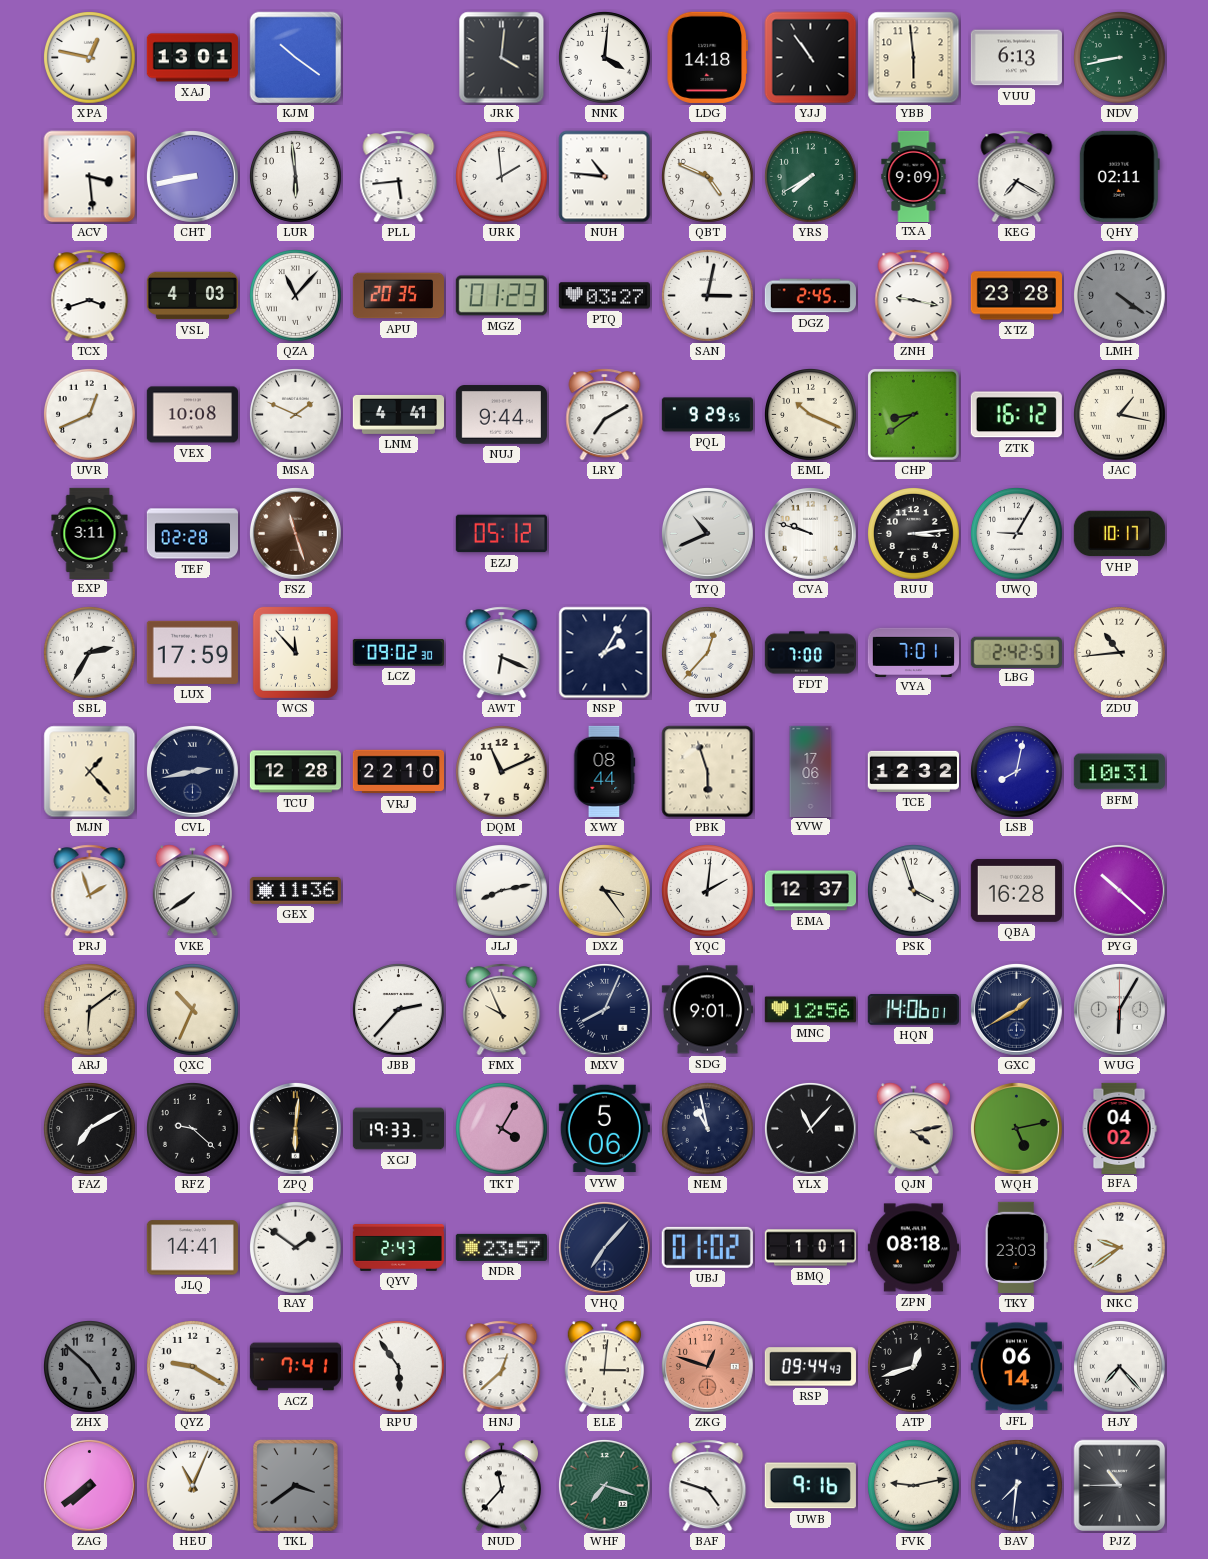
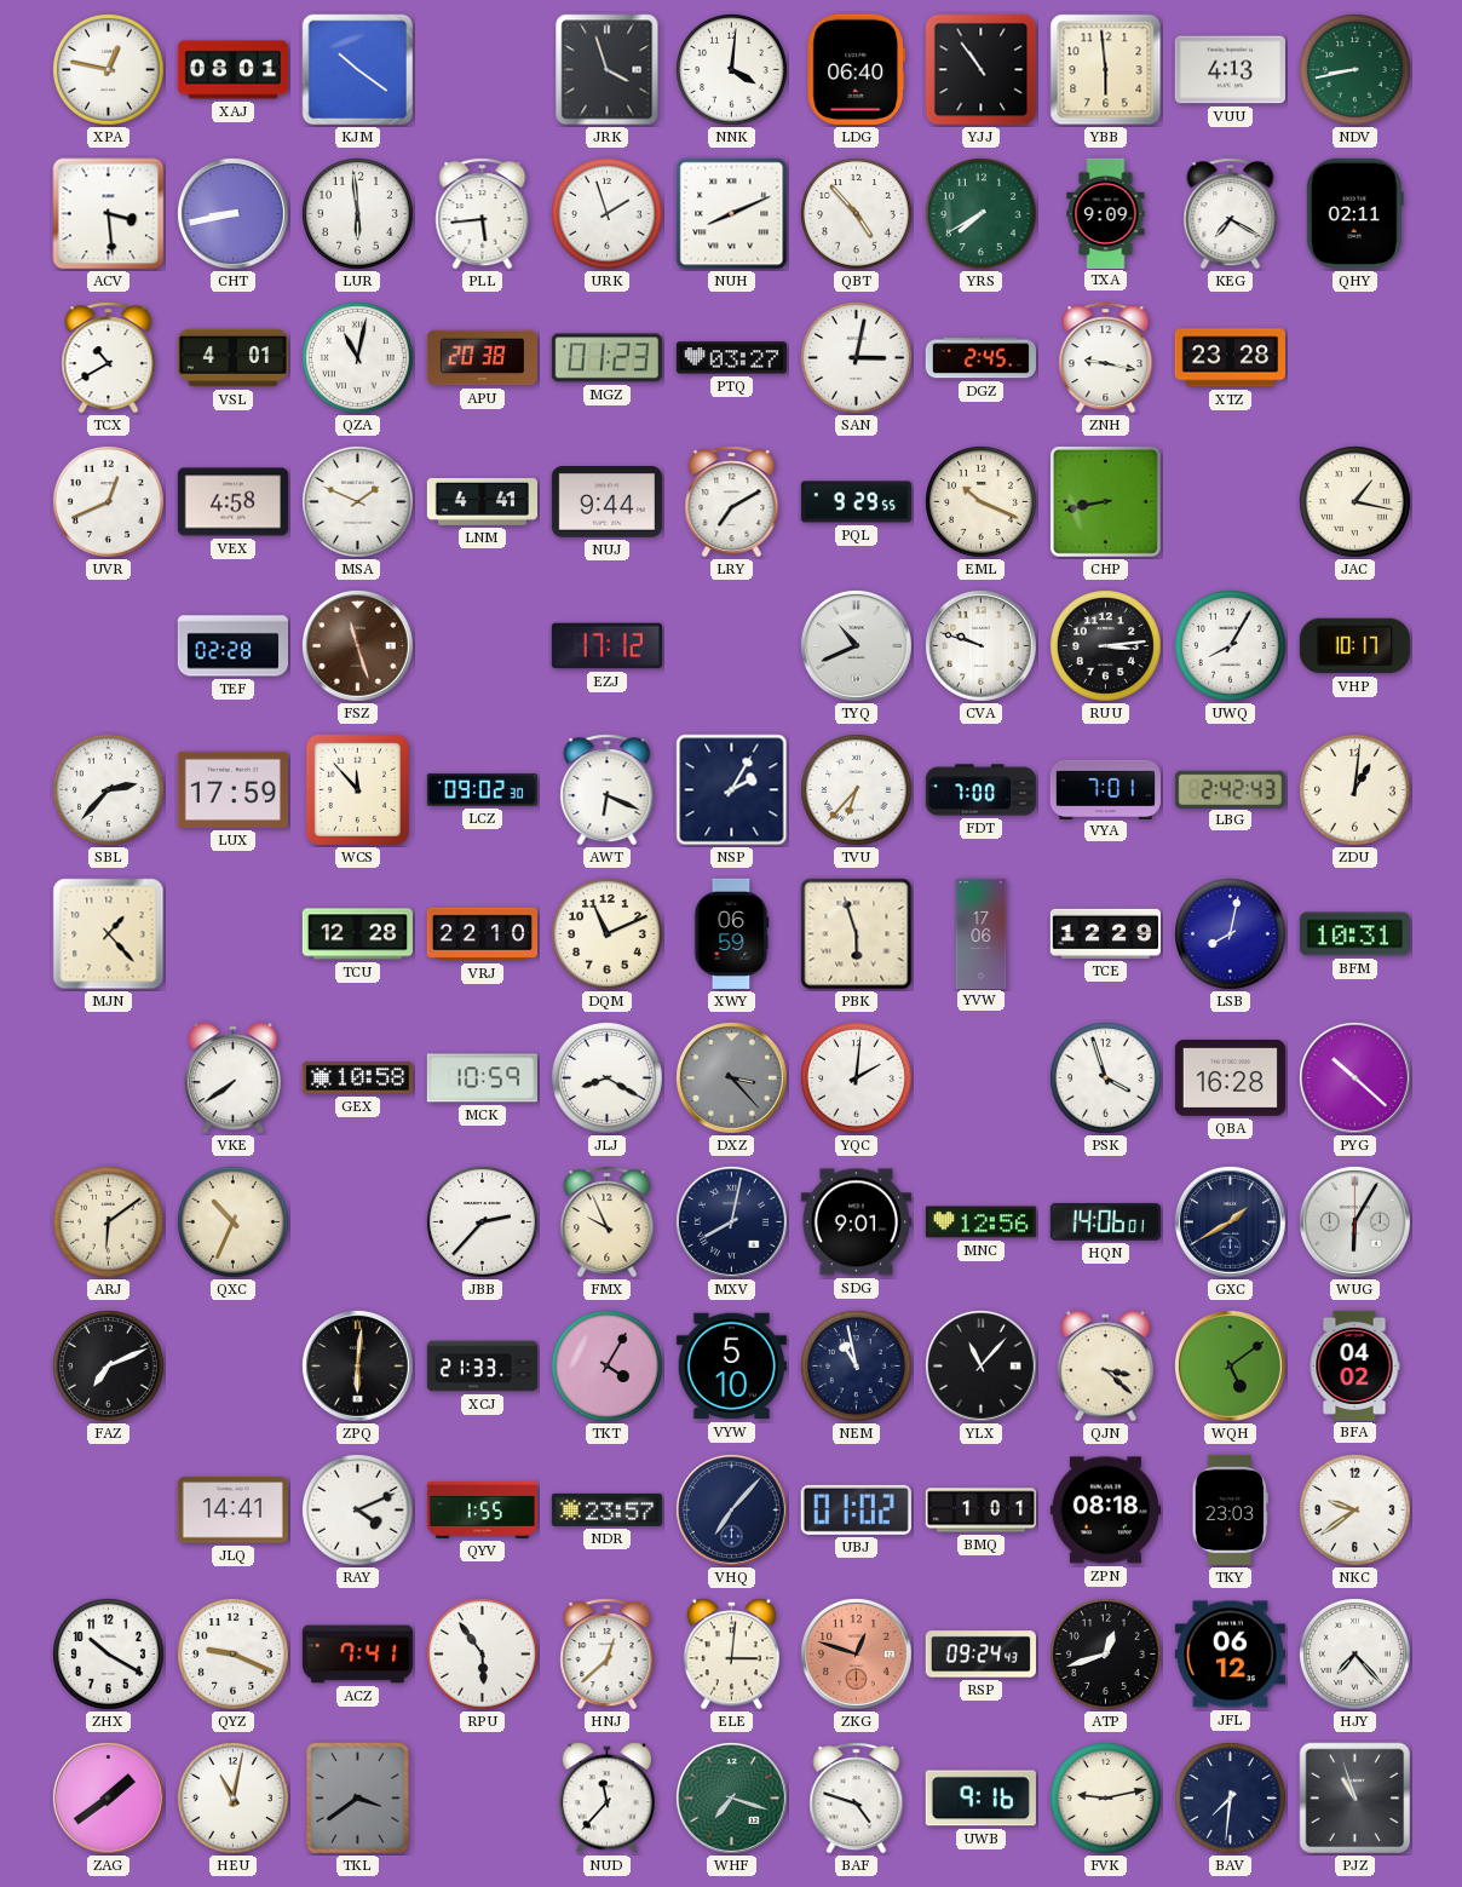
XAJ: 13:01 -> 08:01 (232, 70)
JRK: 4:01 -> 3:57 (608, 70)
LDG: 14:18 -> 06:40 (856, 69)
VUU: 6:13 -> 4:13 (1230, 70)
URK: 1:59 -> 1:57 (608, 214)
NUH: 10:46 -> 8:11 (732, 214)
QBT: 4:49 -> 4:53 (857, 214)
TCX: 3:42 -> 10:40 (109, 358)
VSL: 4:03 -> 4:01 (232, 358)
QZA: 11:07 -> 11:02 (358, 358)
APU: 20:35 -> 20:38 (482, 358)
LMH: 4:21 -> none (1120, 296)
VEX: 10:08 -> 4:58 (232, 502)
CHP: 8:39 -> 8:43 (1105, 501)
ZTK: 16:12 -> none (1016, 415)
EXP: 3:11 -> none (90, 533)
EZJ: 05:12 -> 17:12 (606, 646)
UWQ: 9:05 -> 8:05 (1231, 646)
SBL: 2:35 -> 2:37 (109, 790)
TVU: 12:37 -> 6:37 (857, 790)
LBG: 2:42:51 -> 2:42:43 (1230, 789)
ZDU: 10:44 -> 1:01 (1355, 790)
CVL: 2:43 -> none (192, 771)
XWY: 08:44 -> 06:59 (731, 933)
TCE: 12:32 -> 12:29 (1105, 933)
PRJ: 1:57 -> none (90, 891)
GEX: 11:36 -> 10:58 (357, 1077)
MCK: none -> 10:59 (482, 1078)
JLJ: 8:13 -> 8:20 (608, 1078)
DXZ: 3:24 -> 3:23 (731, 1077)
DXZ dial: cream -> grey (731, 1077)
EMA: 12:37 -> none (810, 891)
MXV: 8:04 -> 8:02 (731, 1221)
FAZ: 7:10 -> 7:11 (109, 1367)
RFZ: 9:22 -> none (193, 1129)
XCJ: 19:33 -> 21:33 (482, 1367)
VYW: 5:06 -> 5:10 (731, 1367)
QJN: 4:13 -> 3:22 (1105, 1367)
WQH: 5:13 -> 5:09 (1230, 1365)
RAY: 1:51 -> 4:11 (358, 1511)
QYV: 2:43 -> 1:55 (482, 1511)
ZHX: 4:52 -> 10:20 (109, 1655)
ZHX dial: grey -> white (109, 1655)
QYZ: 9:20 -> 9:19 (234, 1655)
RSP: 09:44 -> 09:24 (980, 1655)
JFL: 06:14 -> 06:12 (1230, 1655)
ZAG: 7:39 -> 1:39 (108, 1797)
HEU: 11:04 -> 11:02 (234, 1799)
PJZ: 10:45 -> 10:57 (1355, 1799)
